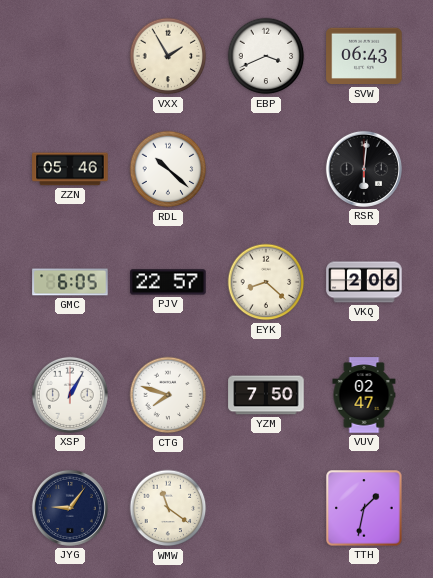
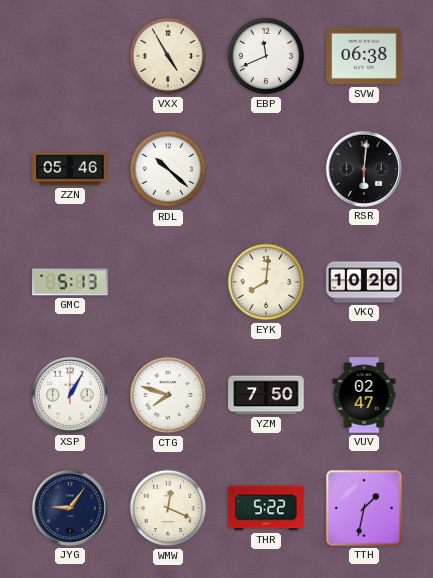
VXX: 1:55 -> 4:55 (168, 56)
EBP: 3:41 -> 11:41 (266, 56)
SVW: 06:43 -> 06:38 (364, 56)
GMC: 6:05 -> 5:13 (70, 282)
PJV: 22:57 -> none (168, 282)
EYK: 8:22 -> 8:01 (266, 282)
VKQ: 2:06 -> 10:20 (364, 282)
WMW: 11:21 -> 12:19 (168, 508)
THR: none -> 5:22 (266, 508)
